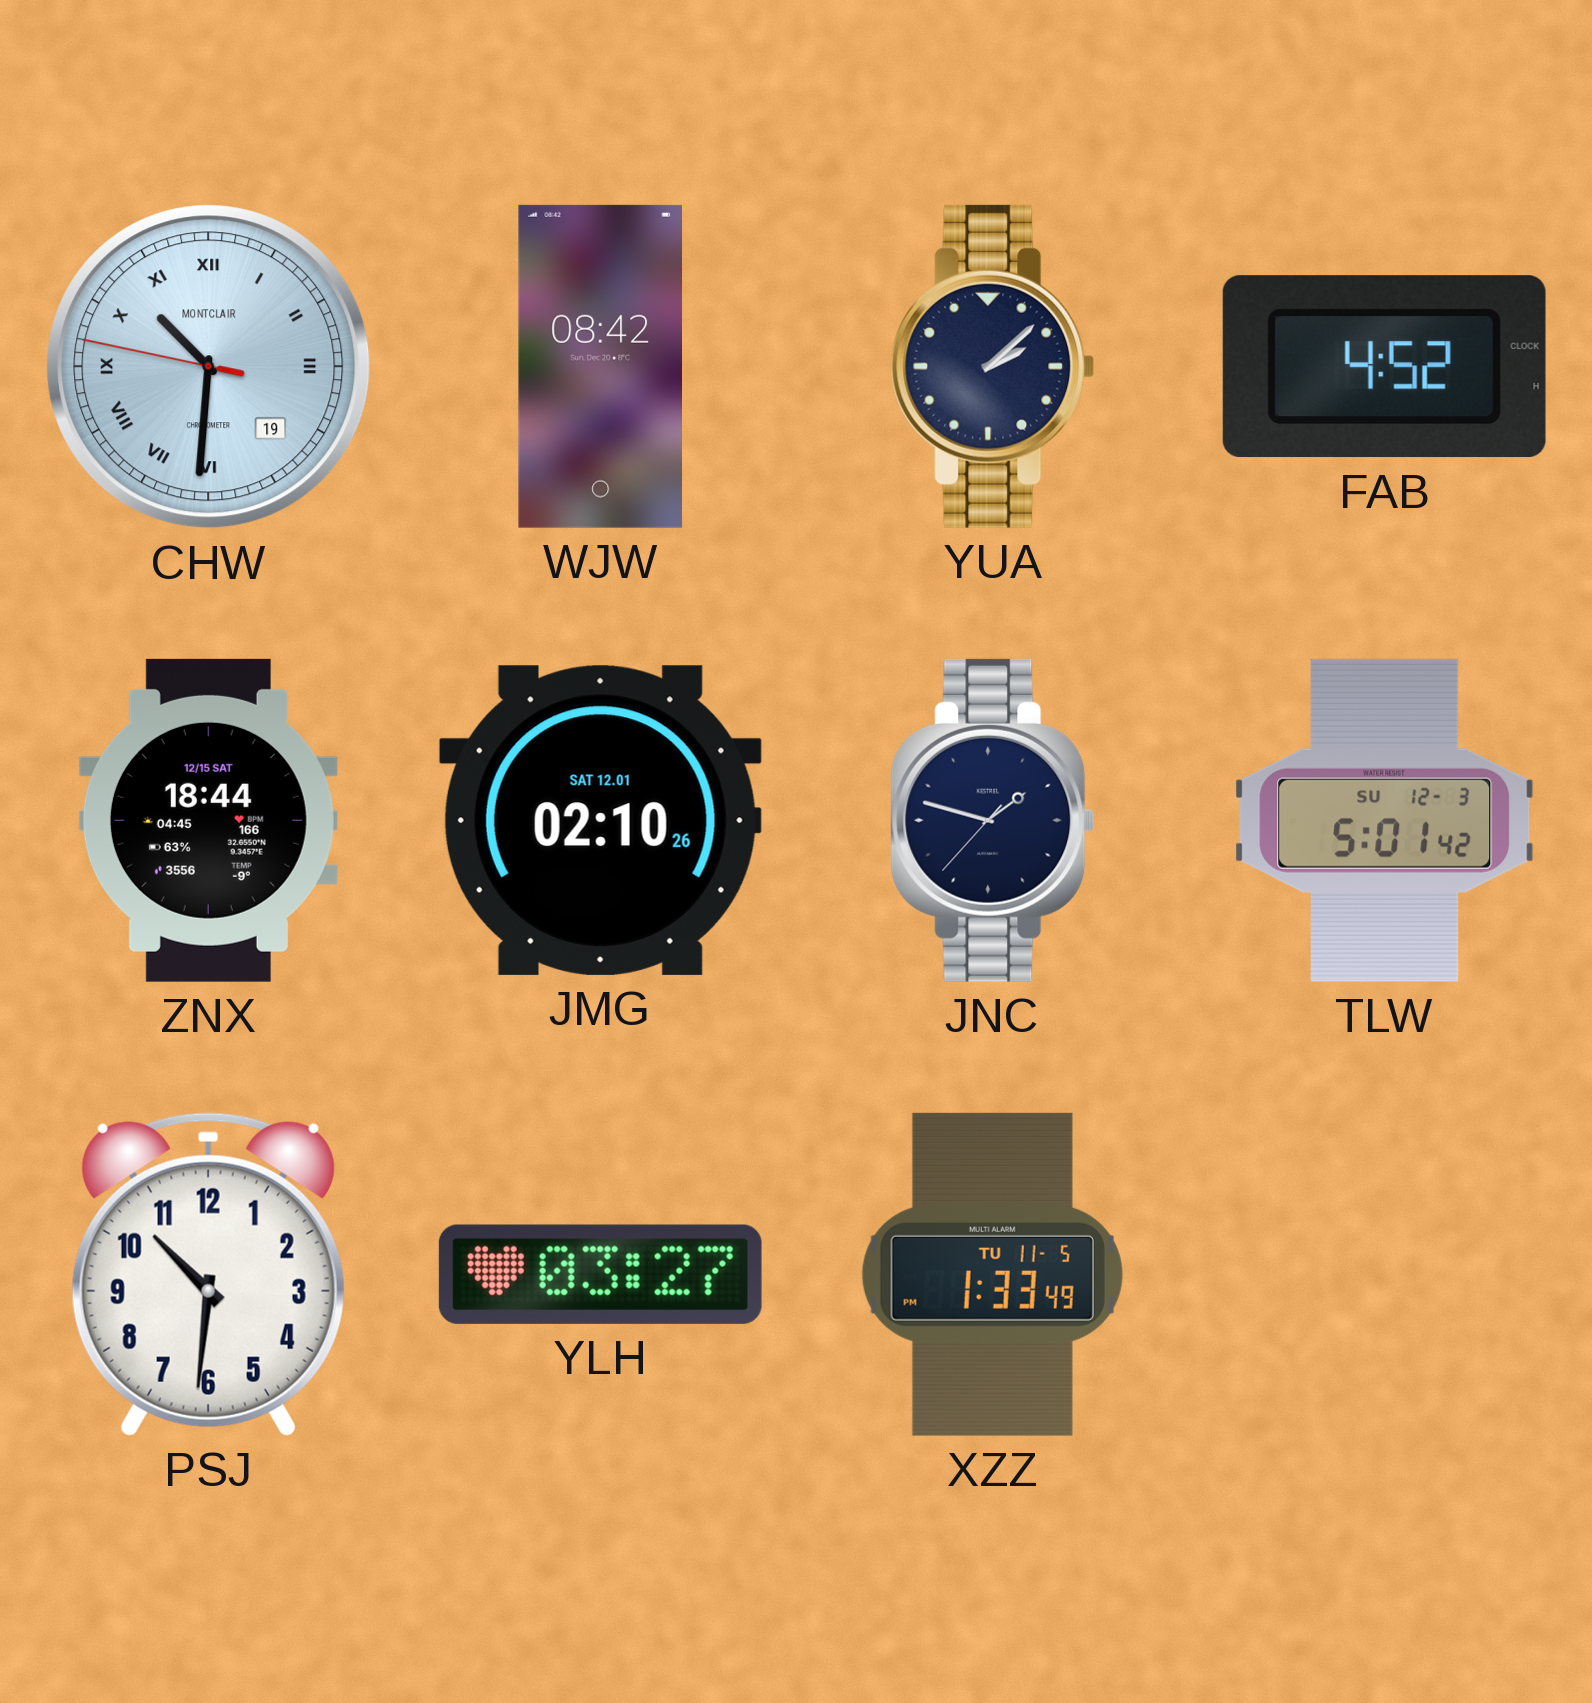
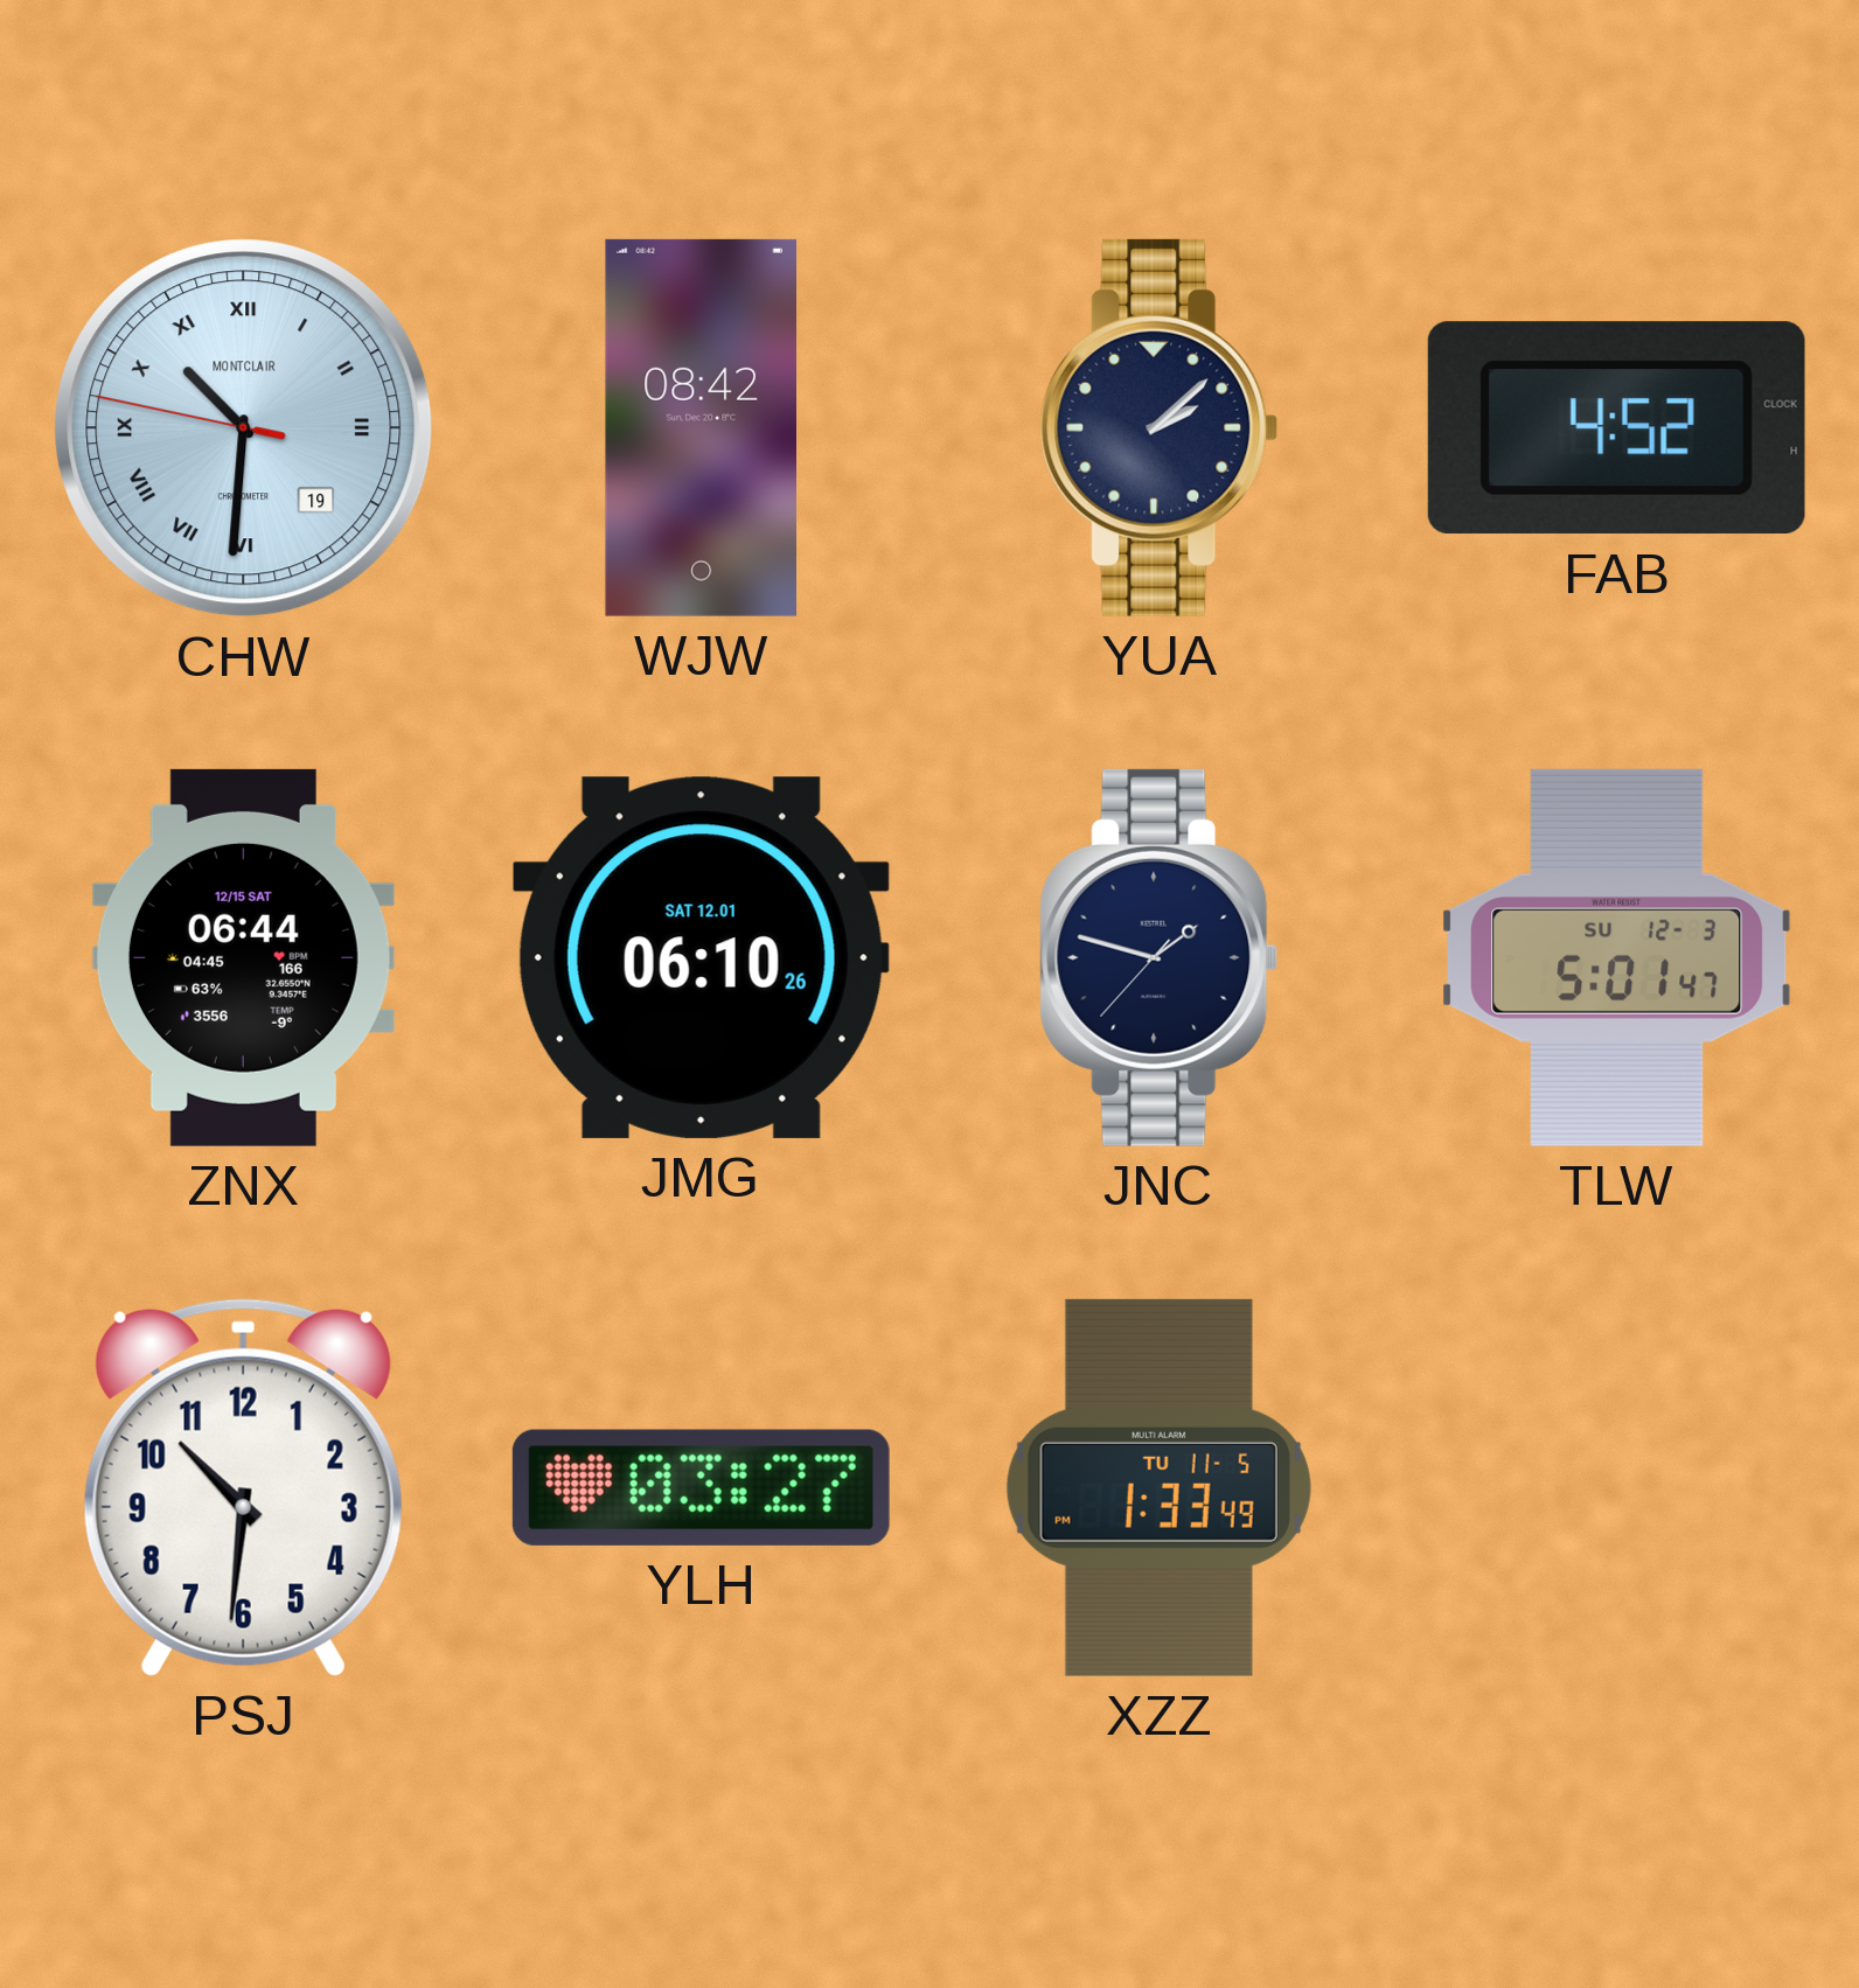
ZNX: 18:44 -> 06:44 (243, 957)
JMG: 02:10 -> 06:10 (701, 957)
TLW: 5:01:42 -> 5:01:47 (1617, 957)
